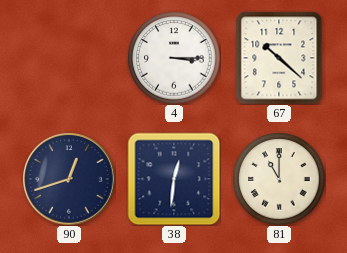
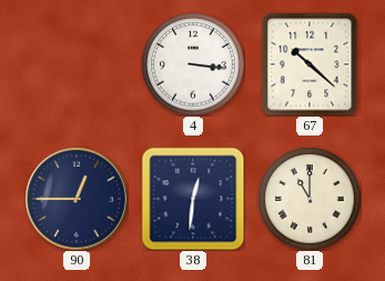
4: 3:15 -> 3:16 (193, 64)
90: 12:42 -> 12:45 (77, 199)
